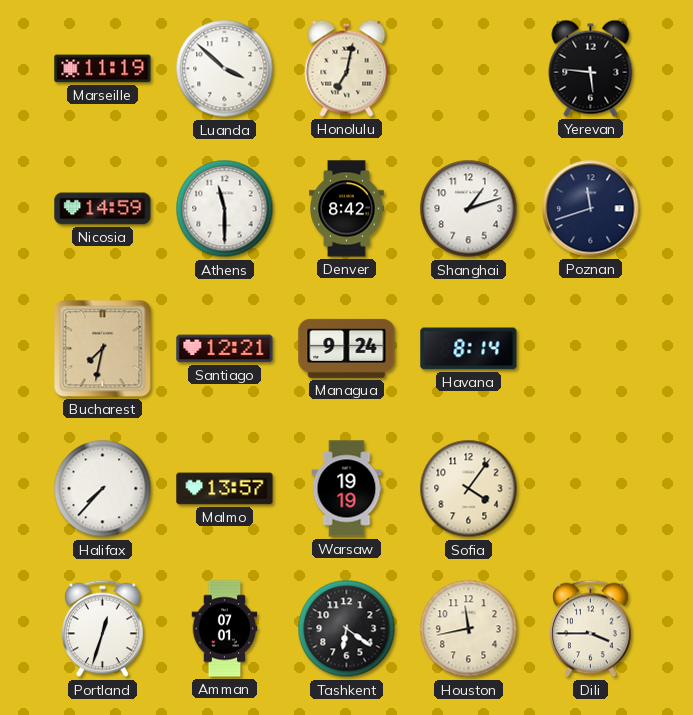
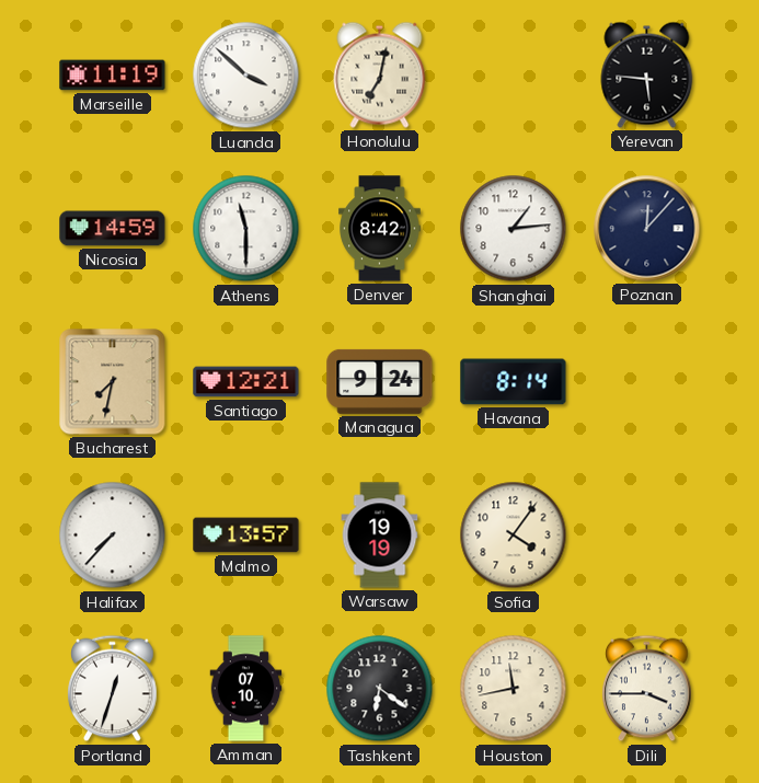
Shanghai: 1:12 -> 1:14 (514, 229)
Poznan: 11:42 -> 12:07 (647, 229)
Amman: 07:01 -> 07:10 (246, 689)
